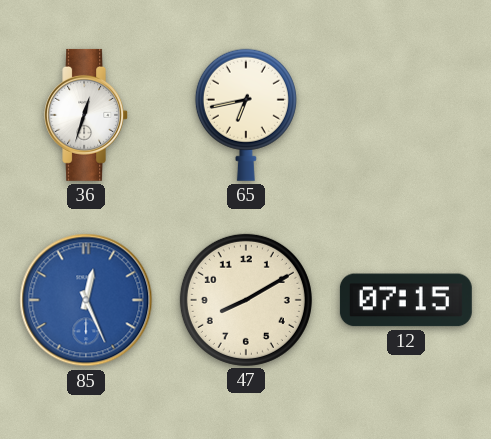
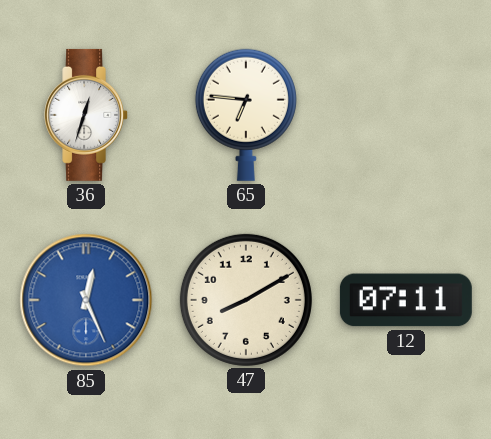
65: 6:43 -> 6:46 (246, 115)
12: 07:15 -> 07:11 (406, 300)
